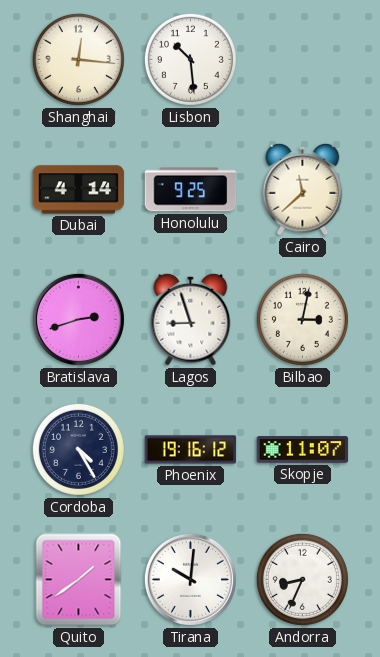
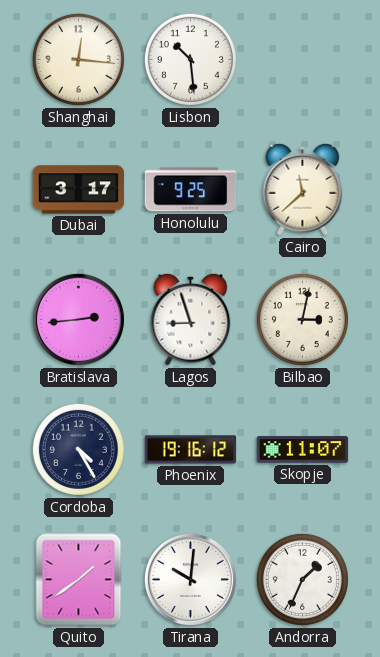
Dubai: 4:14 -> 3:17 (79, 190)
Bratislava: 2:42 -> 2:44 (78, 319)
Andorra: 8:34 -> 1:34 (302, 579)
